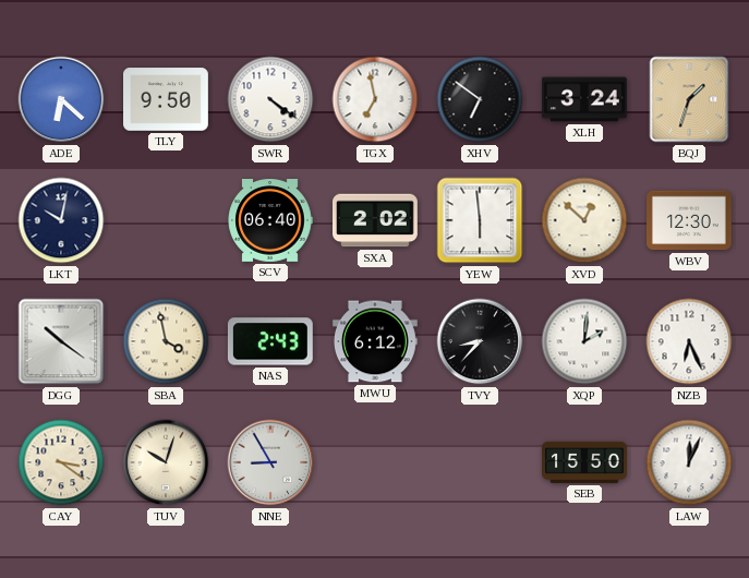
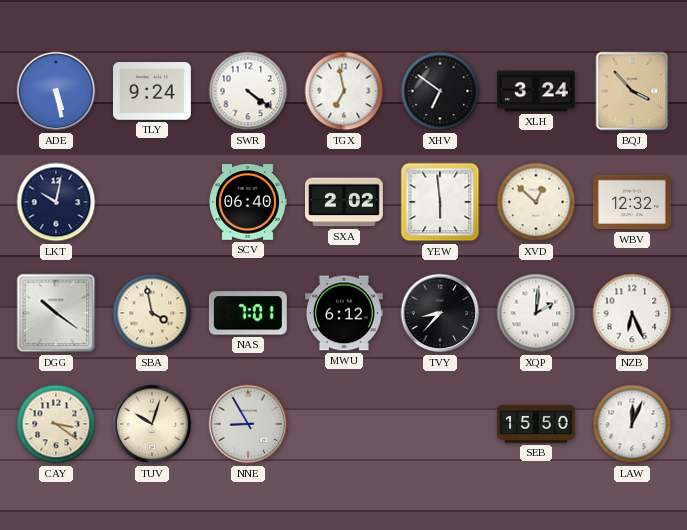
ADE: 6:22 -> 5:28 (56, 91)
TLY: 9:50 -> 9:24 (153, 91)
BQJ: 1:33 -> 3:53 (632, 91)
WBV: 12:30 -> 12:32 (633, 202)
NAS: 2:43 -> 7:01 (248, 313)
